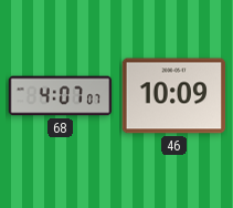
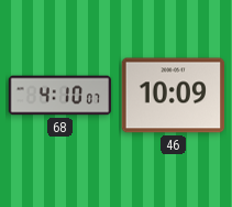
68: 4:07 -> 4:10 (60, 96)
